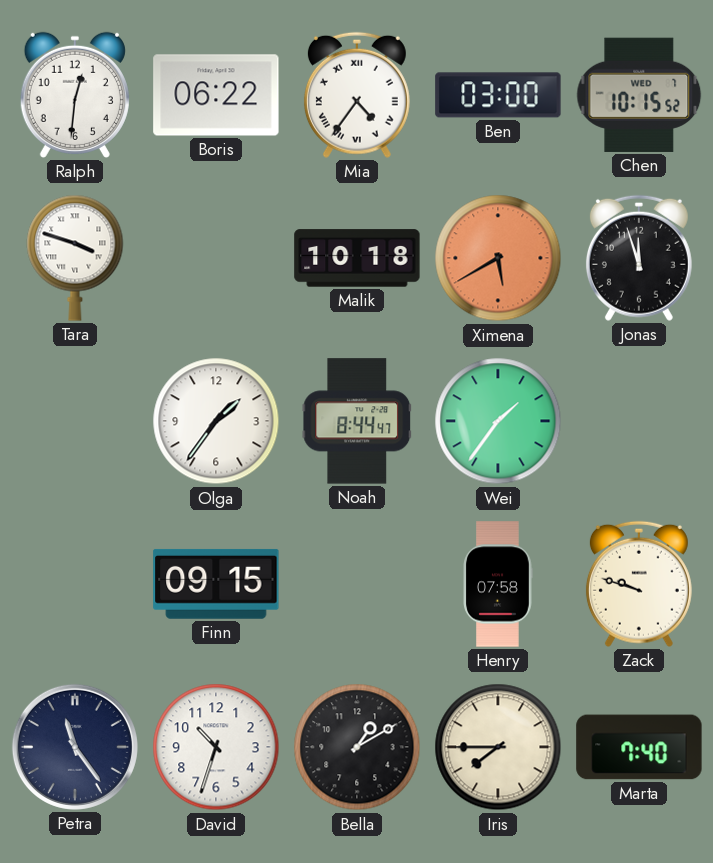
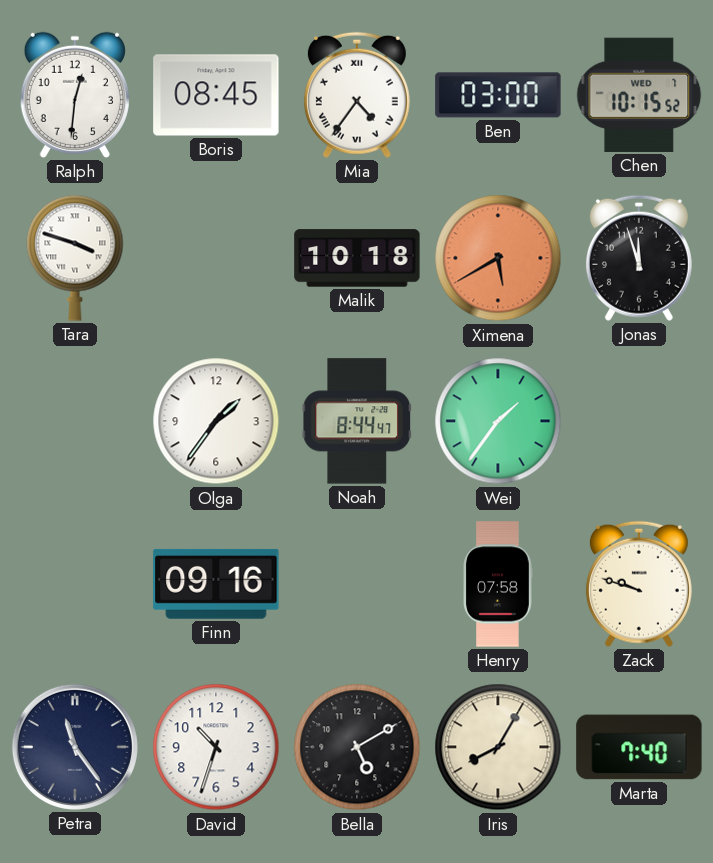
Boris: 06:22 -> 08:45 (216, 95)
Finn: 09:15 -> 09:16 (216, 584)
Bella: 1:10 -> 5:10 (357, 747)
Iris: 7:45 -> 8:05 (498, 747)
